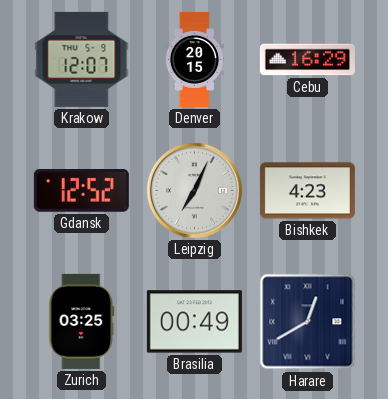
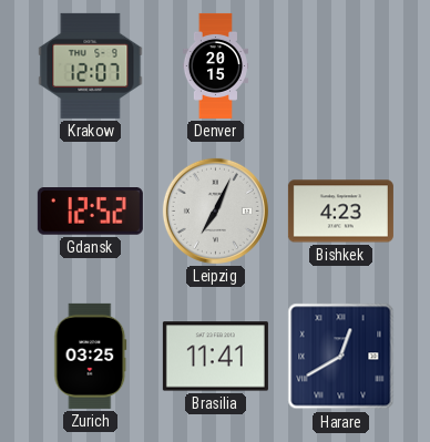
Cebu: 16:29 -> none (307, 60)
Brasilia: 00:49 -> 11:41 (215, 357)
